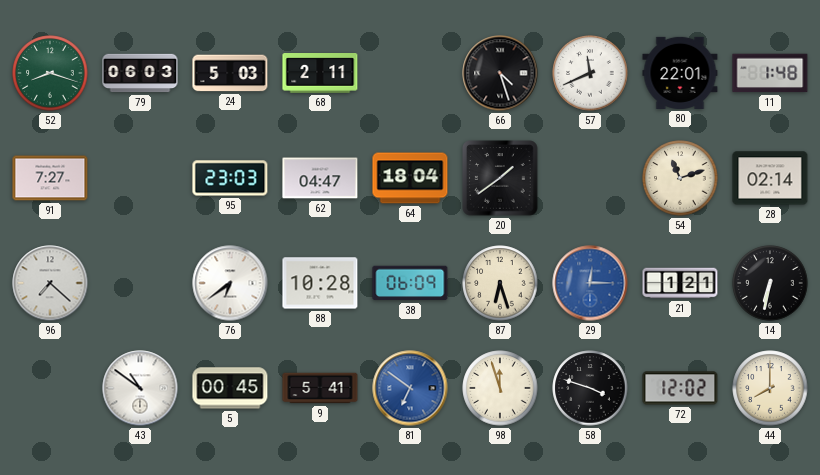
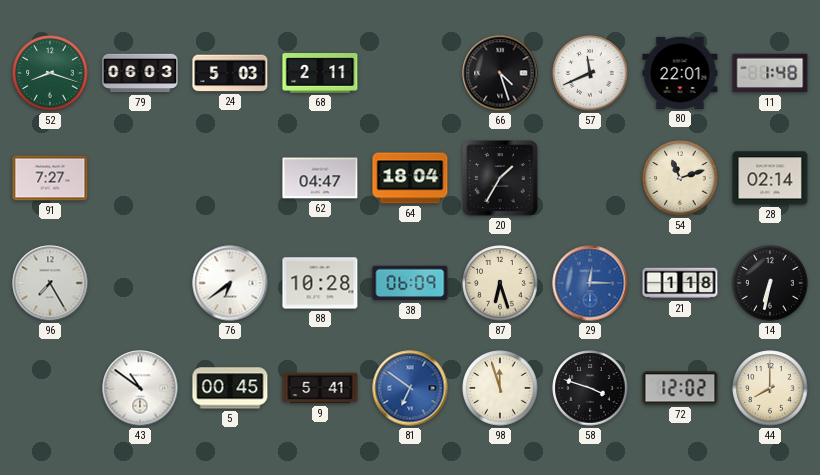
95: 23:03 -> none (230, 178)
20: 1:39 -> 1:35 (500, 178)
96: 7:22 -> 7:25 (50, 283)
21: 1:21 -> 1:18 (680, 283)
